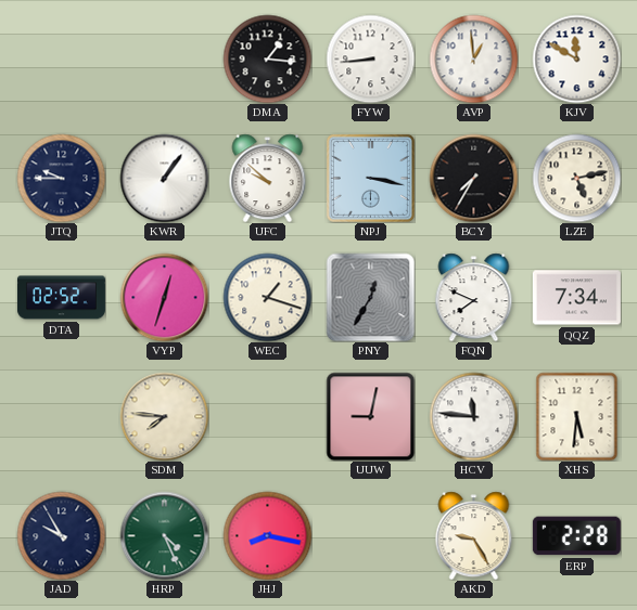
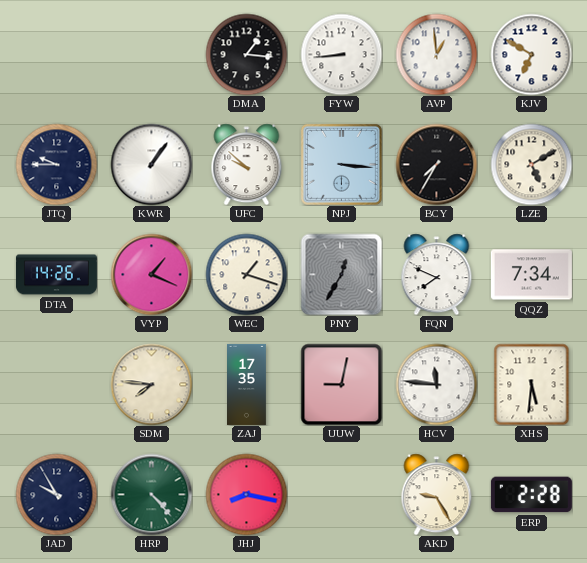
KJV: 11:50 -> 6:50 (531, 54)
NPJ: 3:17 -> 3:16 (341, 164)
LZE: 5:13 -> 5:10 (531, 164)
DTA: 02:52 -> 14:26 (56, 275)
VYP: 12:33 -> 1:19 (151, 274)
ZAJ: none -> 17:35 (247, 384)
HRP: 4:26 -> 4:23 (151, 494)
